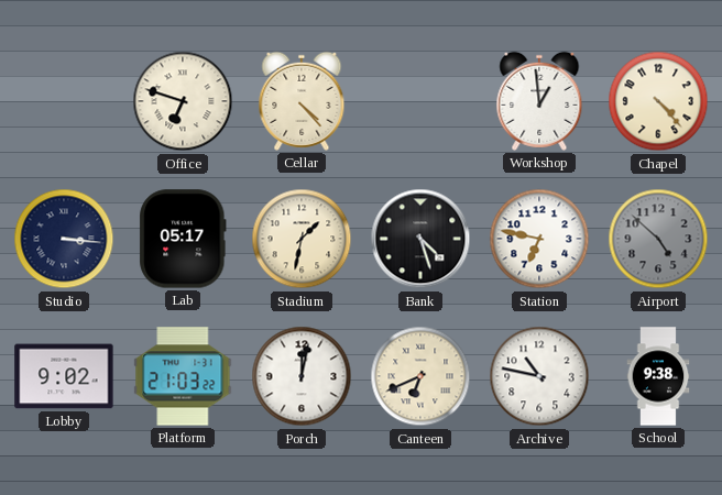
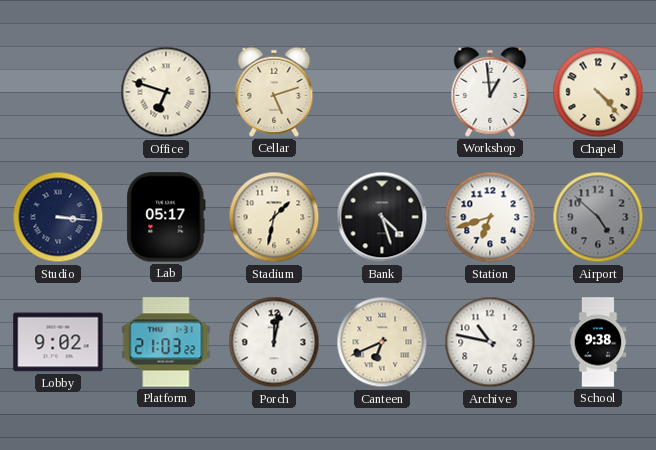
Cellar: 4:23 -> 5:12 (274, 92)
Station: 6:47 -> 6:42 (490, 217)
